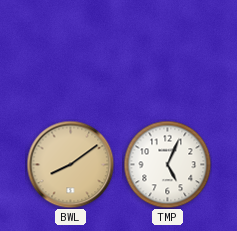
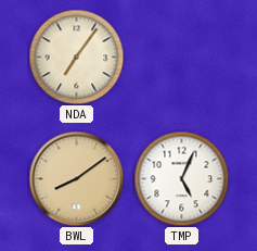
NDA: none -> 7:06 (76, 57)
